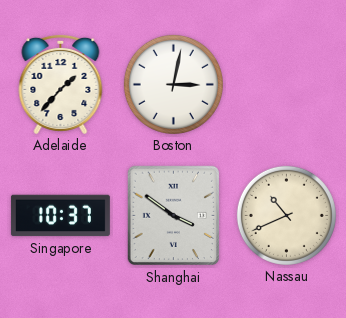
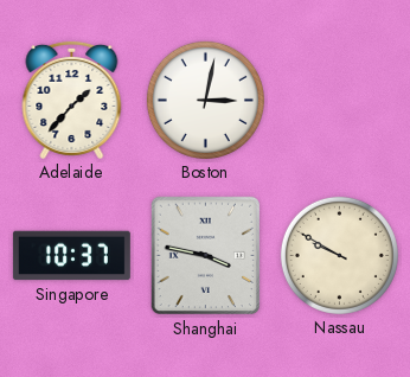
Shanghai: 3:51 -> 3:47 (205, 256)
Nassau: 10:41 -> 9:50 (339, 255)
